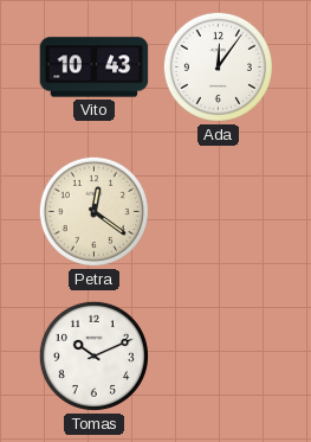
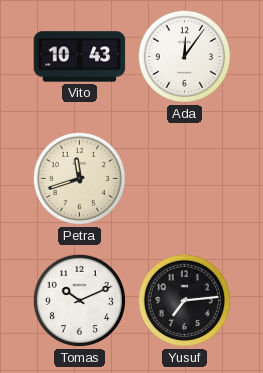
Petra: 12:21 -> 11:42 (79, 178)
Yusuf: none -> 7:14 (184, 300)
